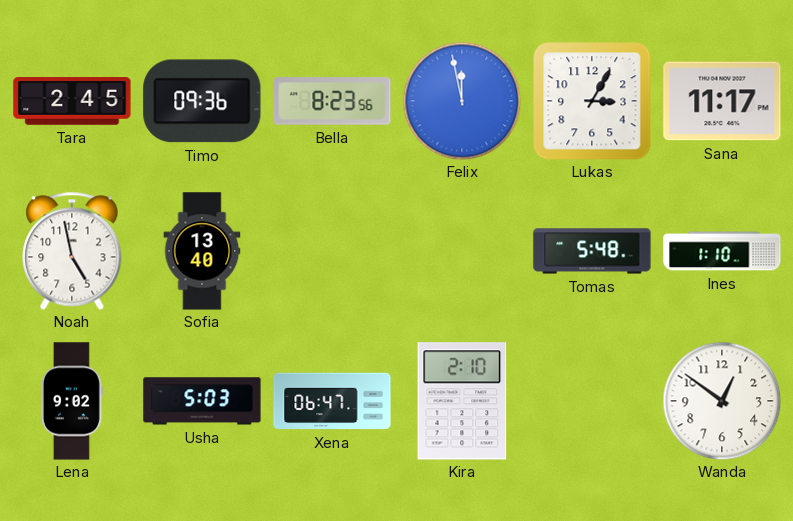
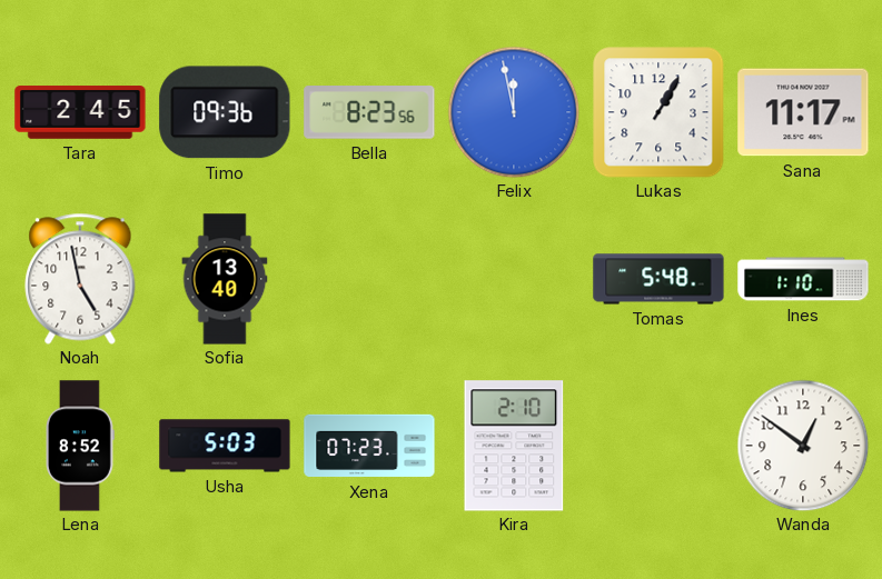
Lukas: 3:05 -> 1:05 (658, 112)
Lena: 9:02 -> 8:52 (80, 446)
Xena: 06:47 -> 07:23 (369, 446)
